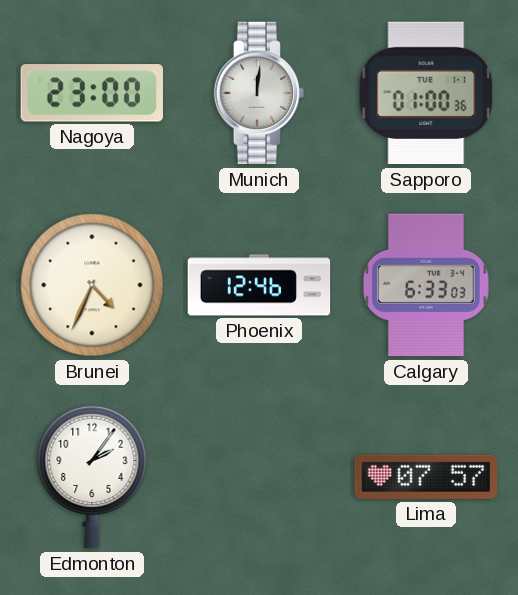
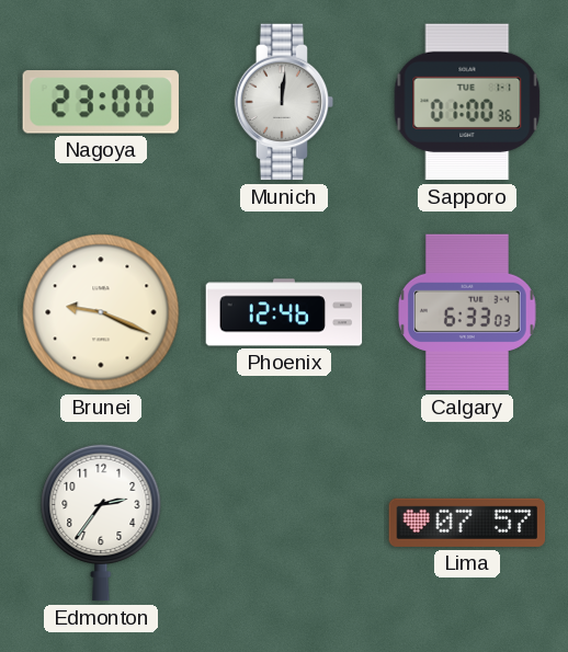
Brunei: 4:34 -> 9:19 (101, 312)
Edmonton: 2:06 -> 2:36 (101, 523)
